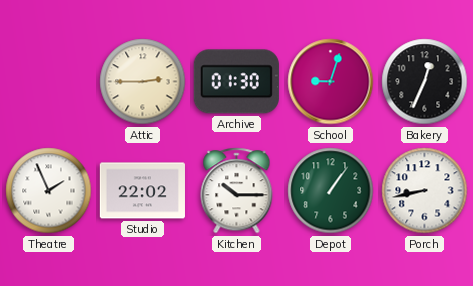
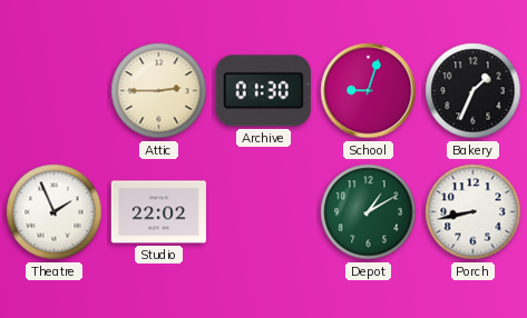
Bakery: 12:34 -> 1:34 (474, 91)
Kitchen: 10:15 -> none (237, 191)
Depot: 1:06 -> 1:10 (369, 212)
